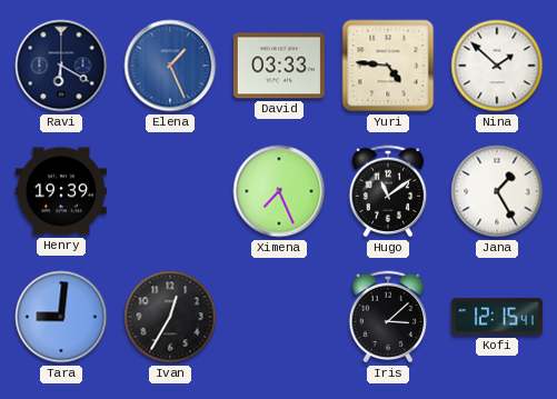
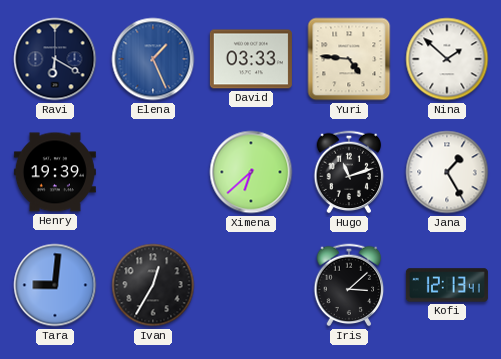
Ximena: 7:26 -> 6:38 (251, 172)
Hugo: 11:09 -> 11:12 (349, 172)
Kofi: 12:15 -> 12:13 (447, 285)
